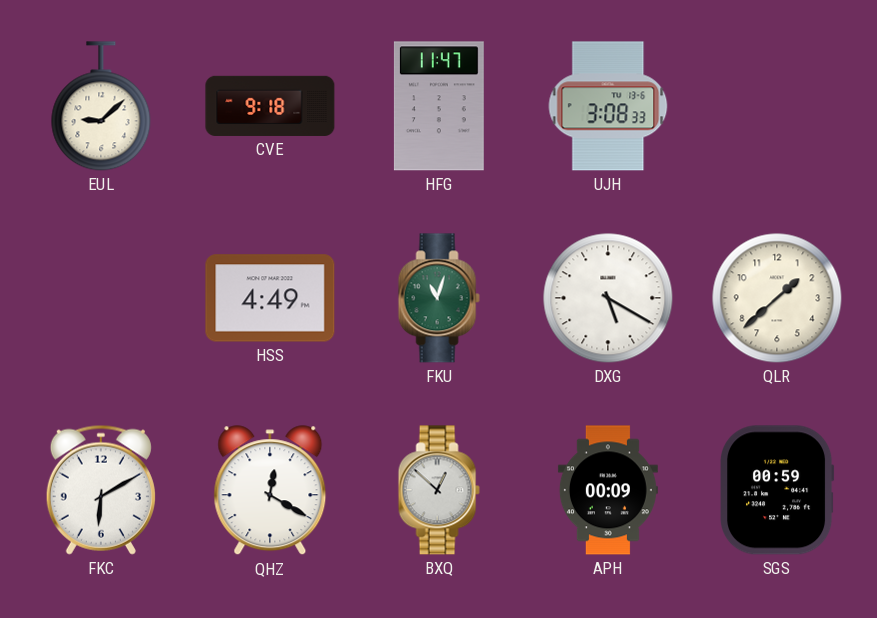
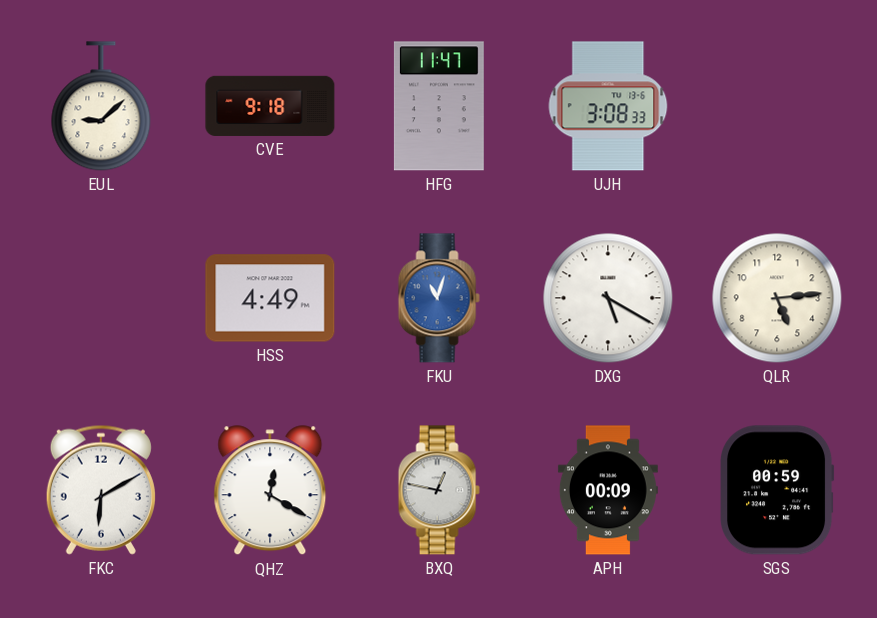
FKU dial: green -> blue (439, 298)
QLR: 1:38 -> 5:14 (777, 298)
BXQ: 12:52 -> 12:47 (439, 490)
